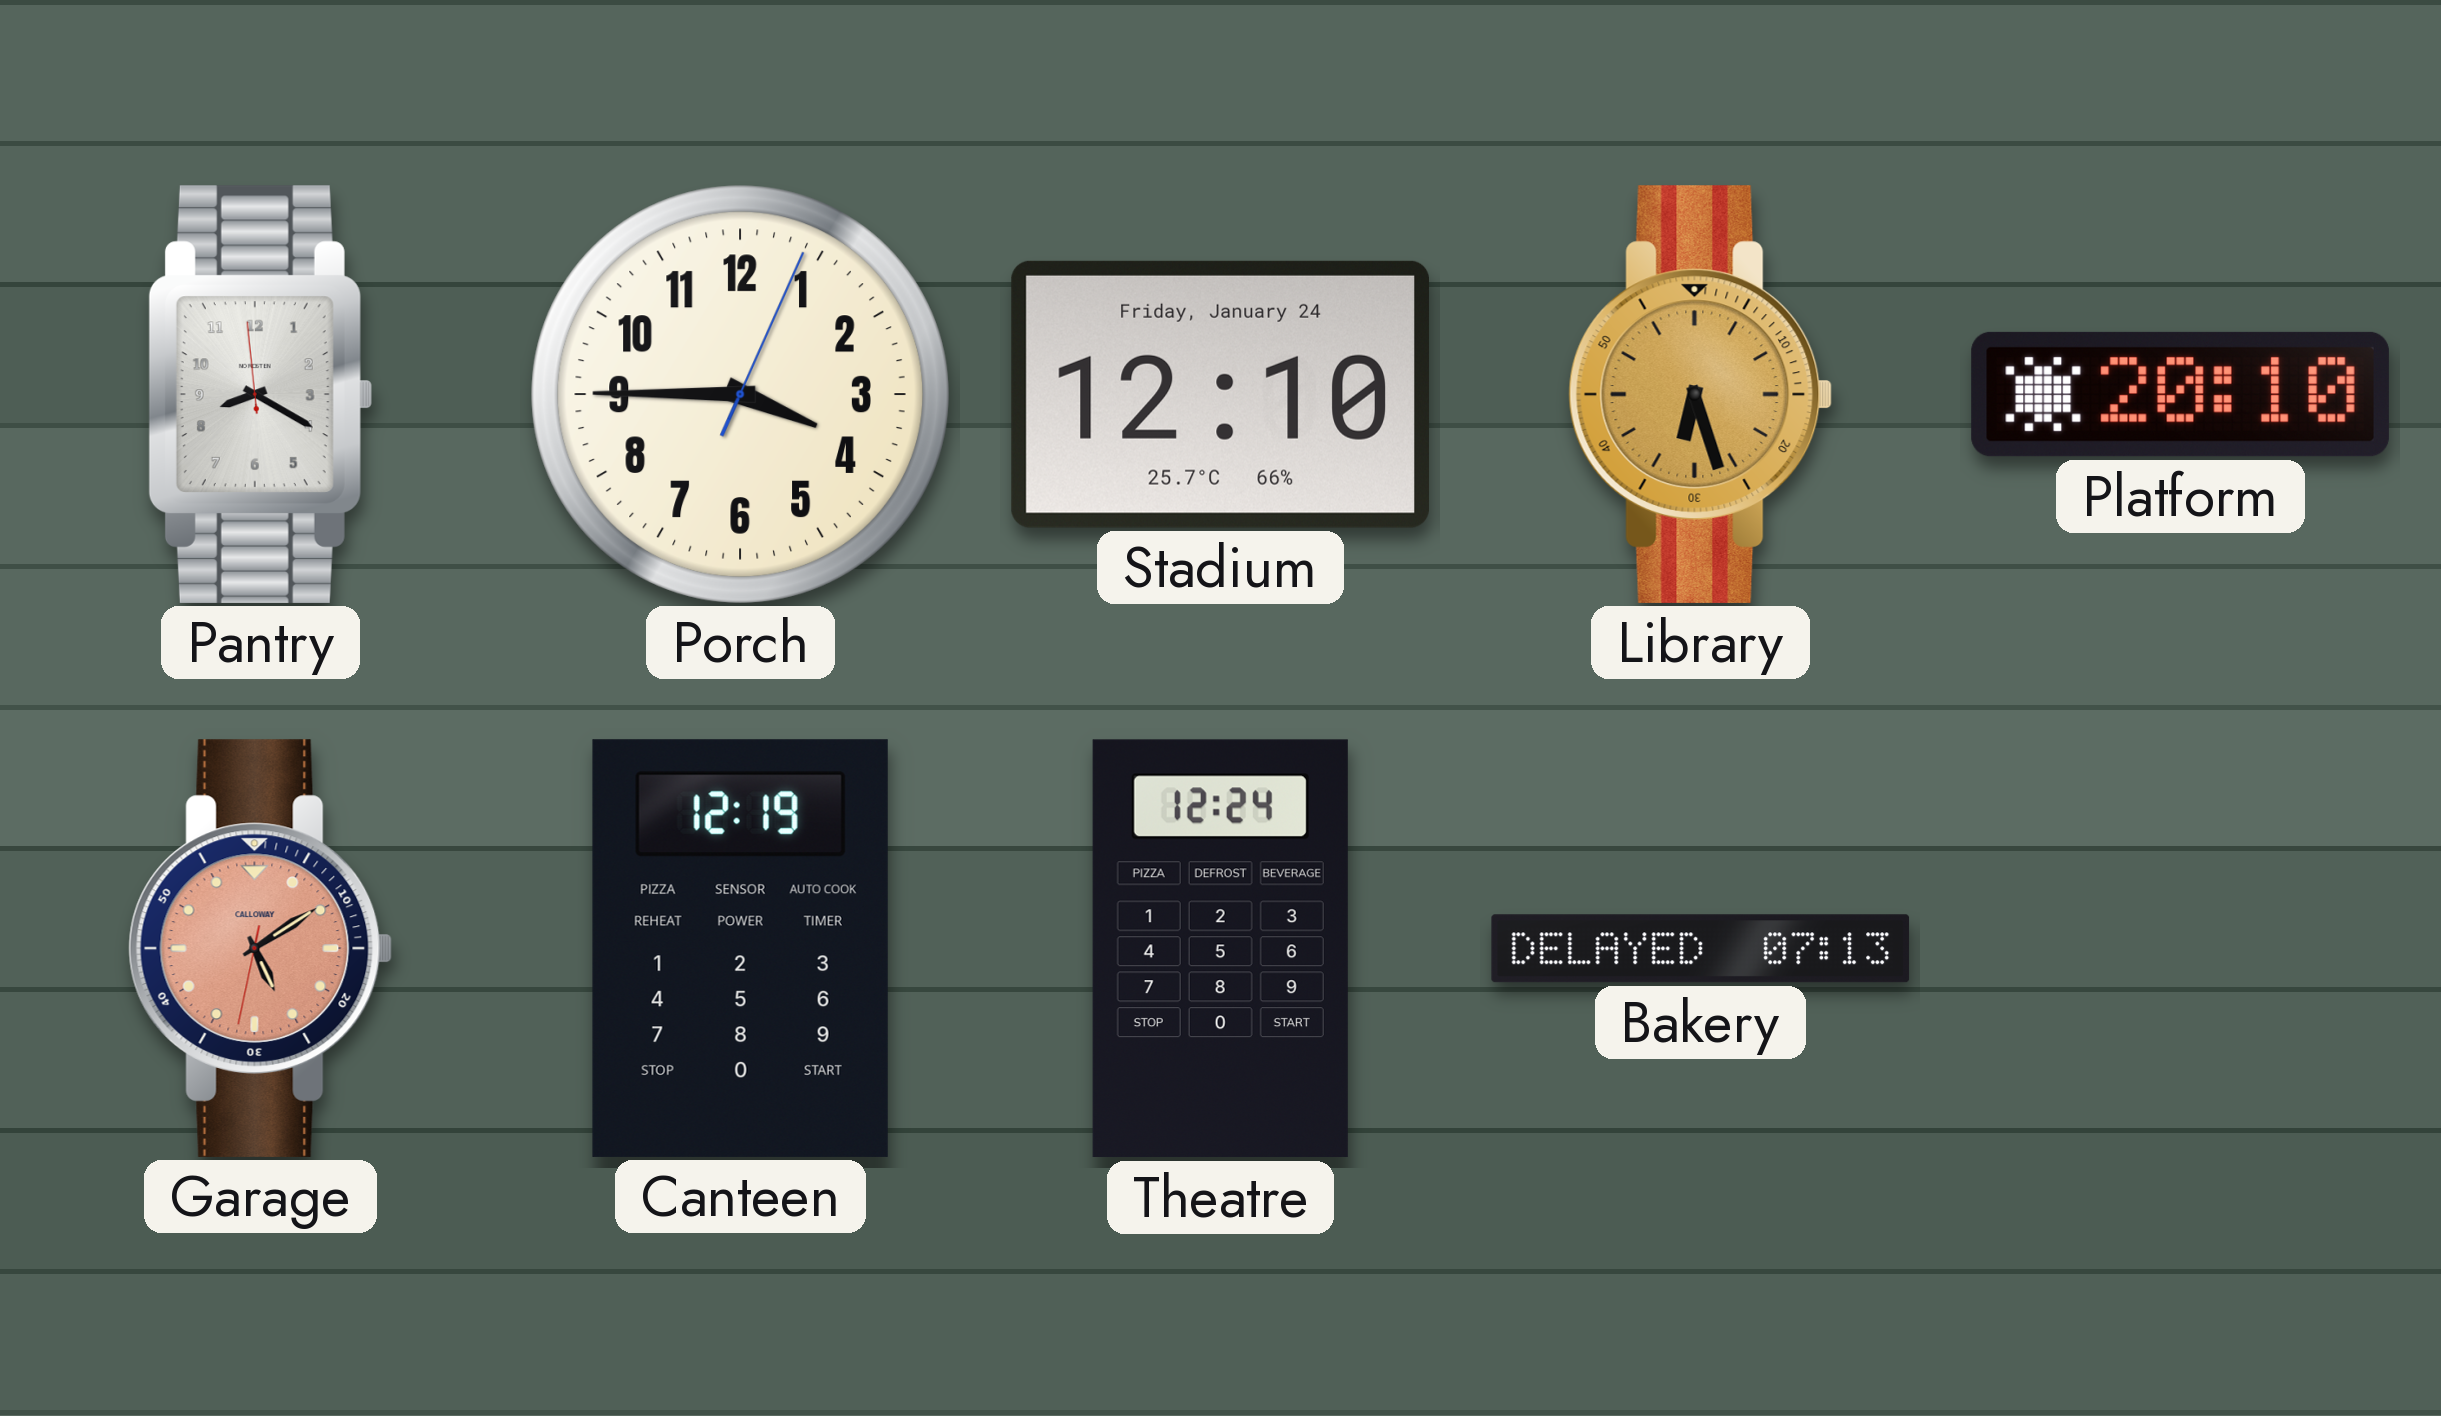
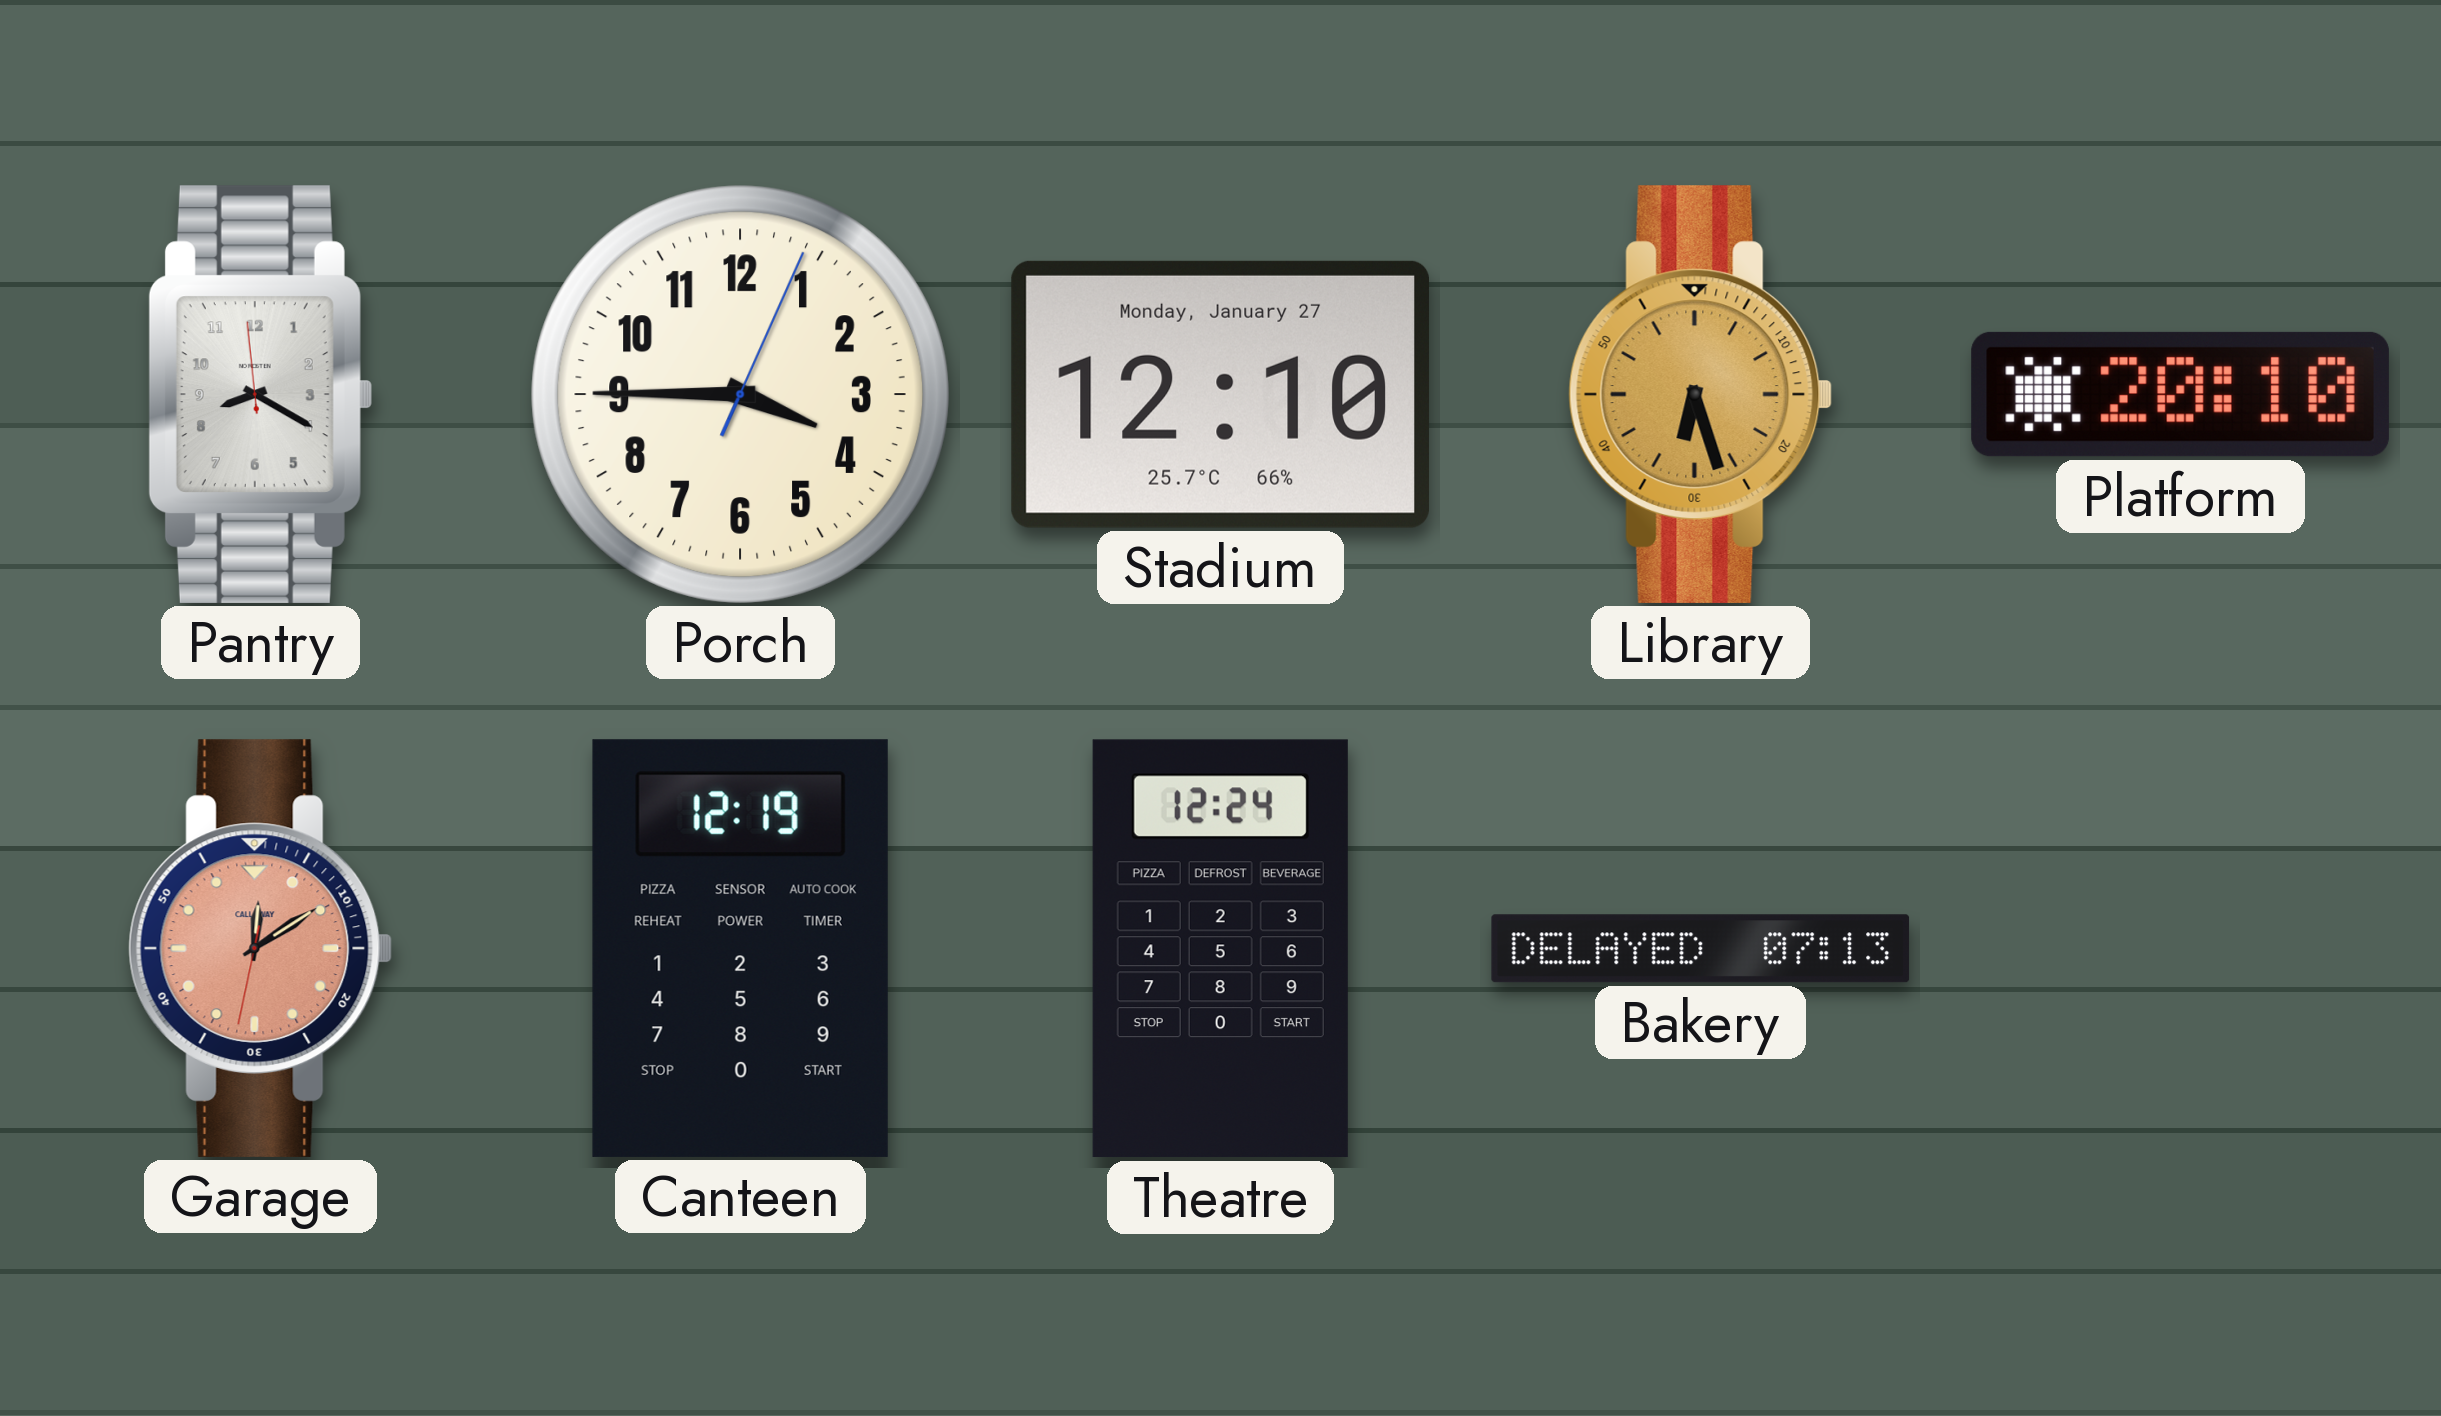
Stadium date: Friday, January 24 -> Monday, January 27 (1220, 394)
Garage: 5:09 -> 12:09 (261, 948)
